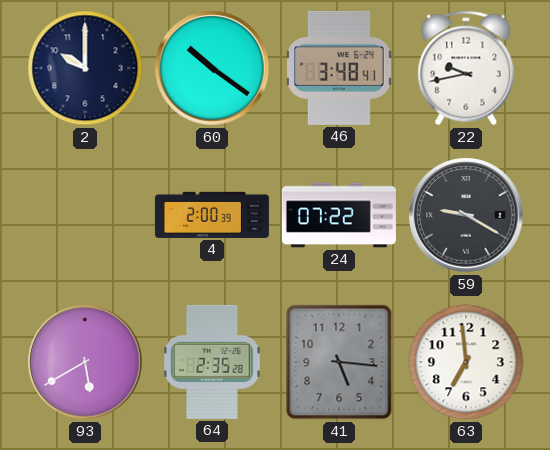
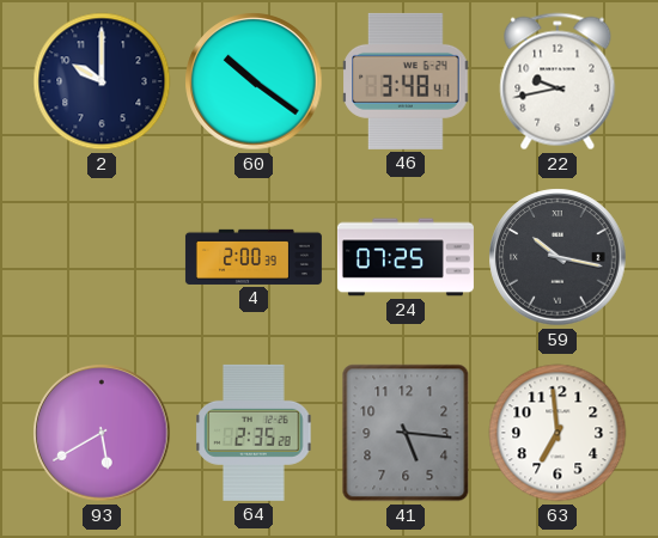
24: 07:22 -> 07:25 (406, 257)
59: 9:20 -> 10:17 (558, 257)
